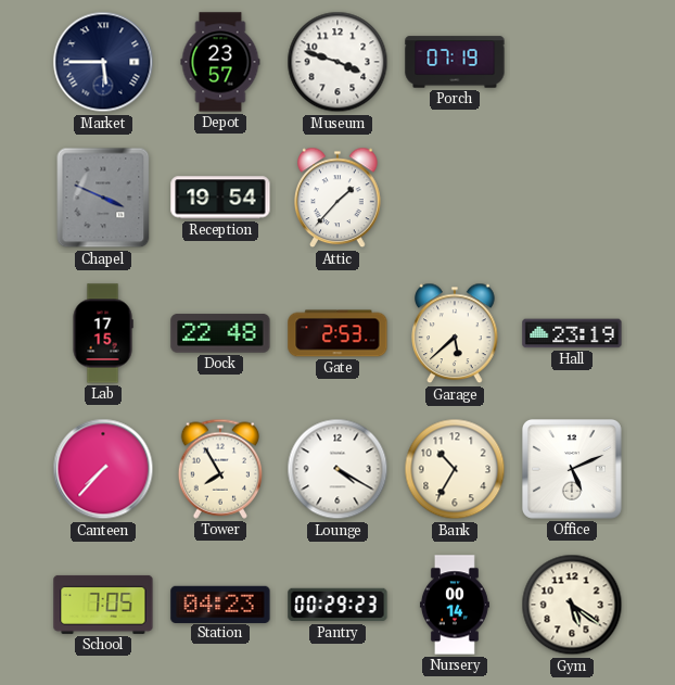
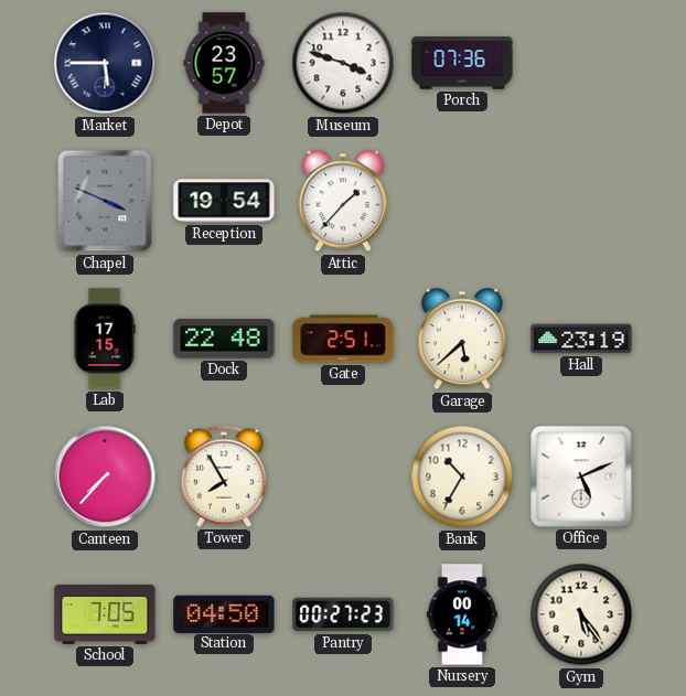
Porch: 07:19 -> 07:36 (462, 63)
Gate: 2:53 -> 2:51 (343, 339)
Lounge: 4:20 -> none (337, 469)
Station: 04:23 -> 04:50 (224, 613)
Pantry: 00:29 -> 00:27 (343, 614)
Gym: 5:21 -> 5:24 (581, 614)
